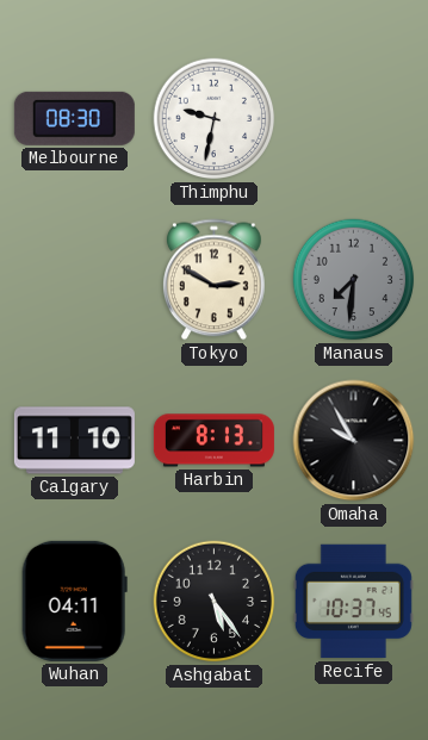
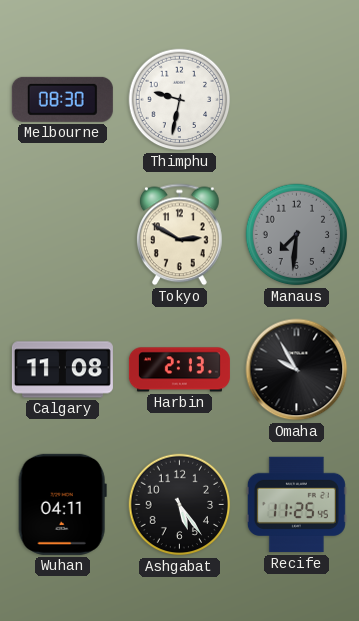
Calgary: 11:10 -> 11:08 (62, 370)
Harbin: 8:13 -> 2:13 (179, 370)
Recife: 10:37 -> 11:25 (296, 505)
